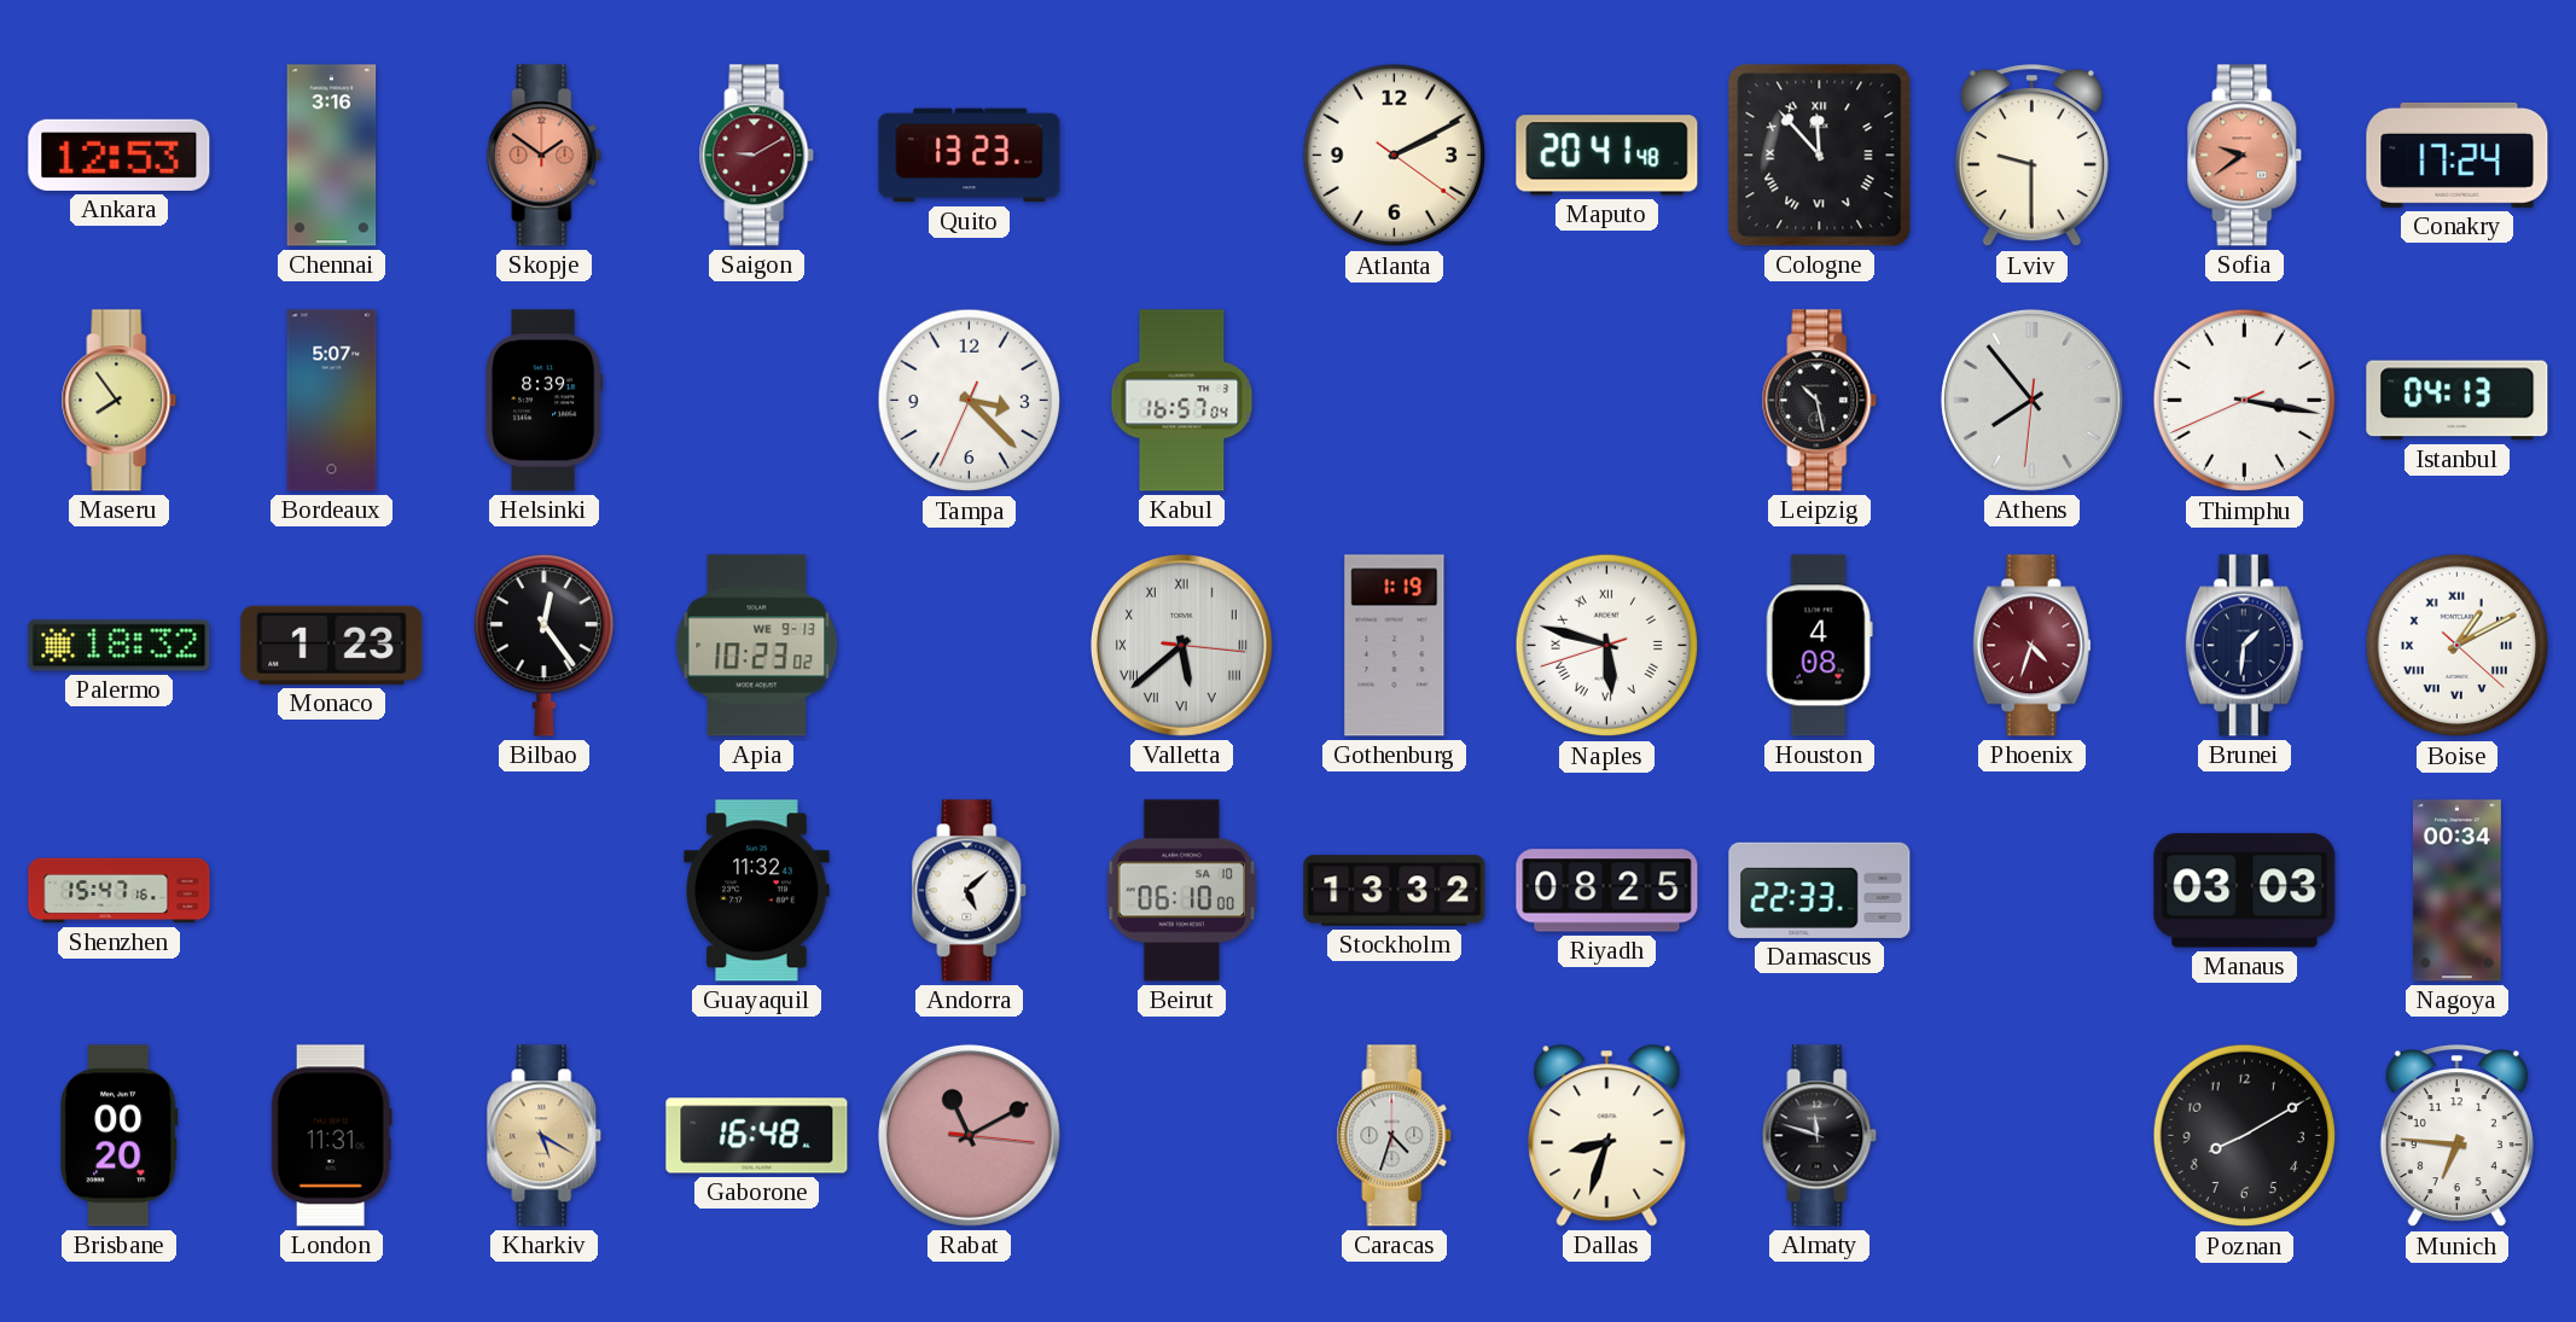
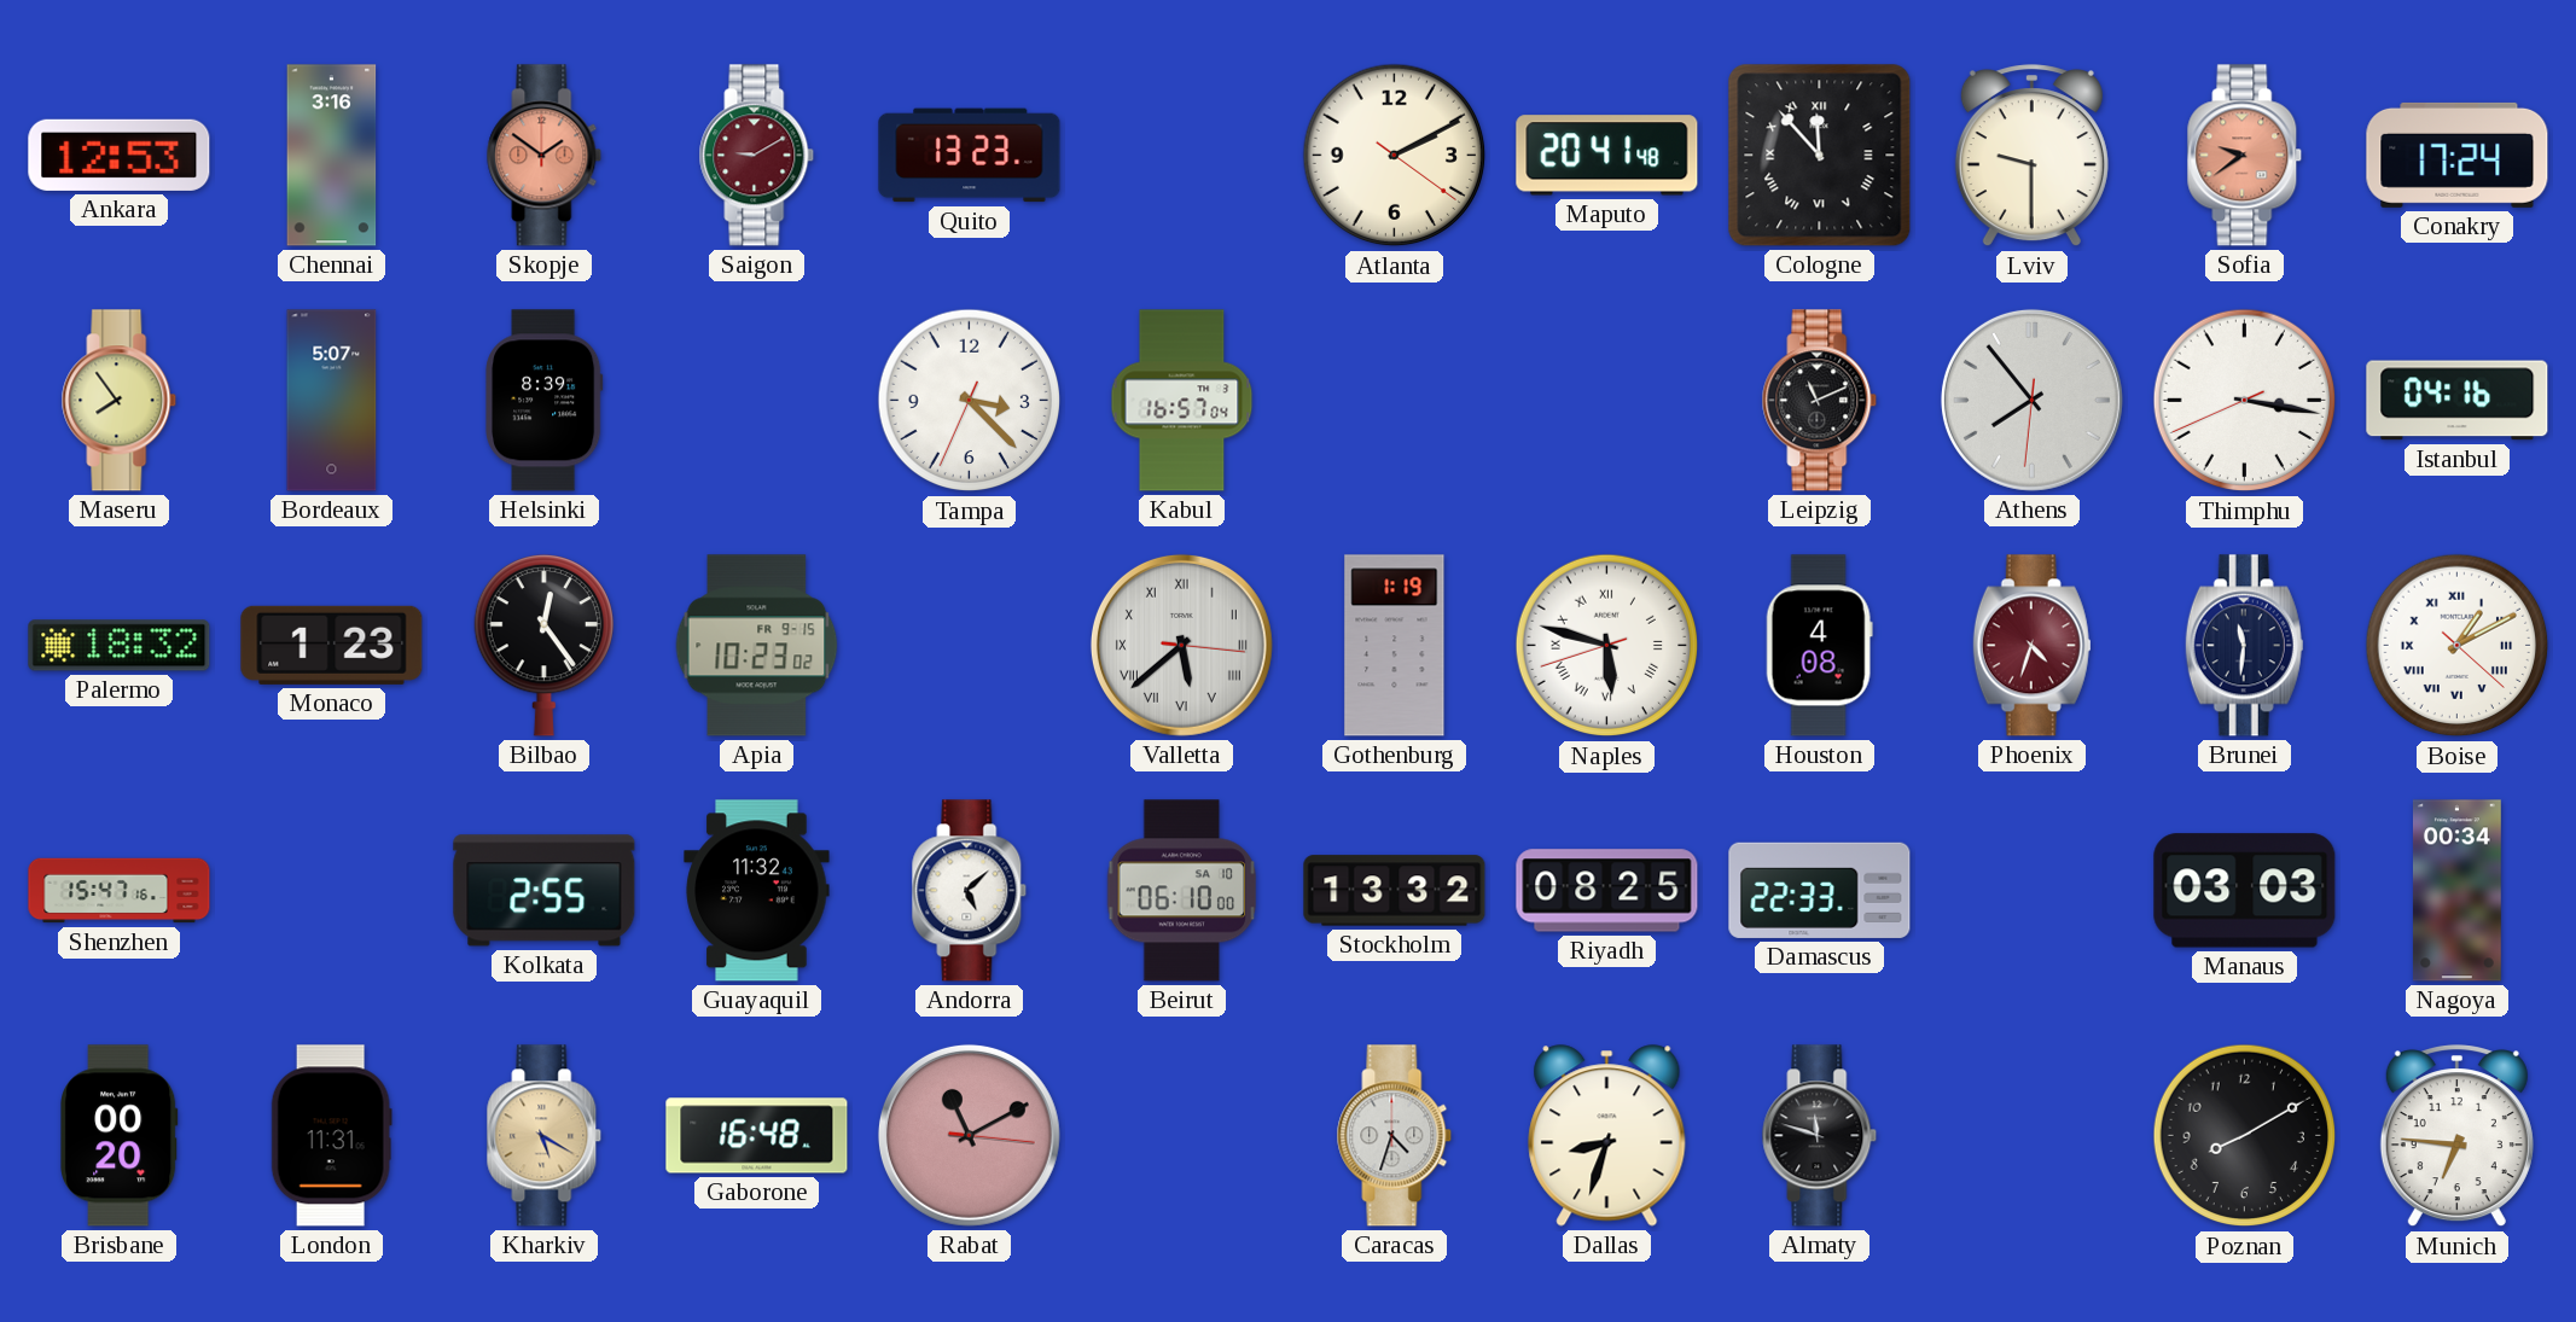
Leipzig: 10:28 -> 11:11 (1820, 401)
Istanbul: 04:13 -> 04:16 (2458, 401)
Apia date: WE 9-13 -> FR 9-15 (757, 646)
Brunei: 1:31 -> 11:31 (2244, 646)
Kolkata: none -> 2:55 (545, 891)
